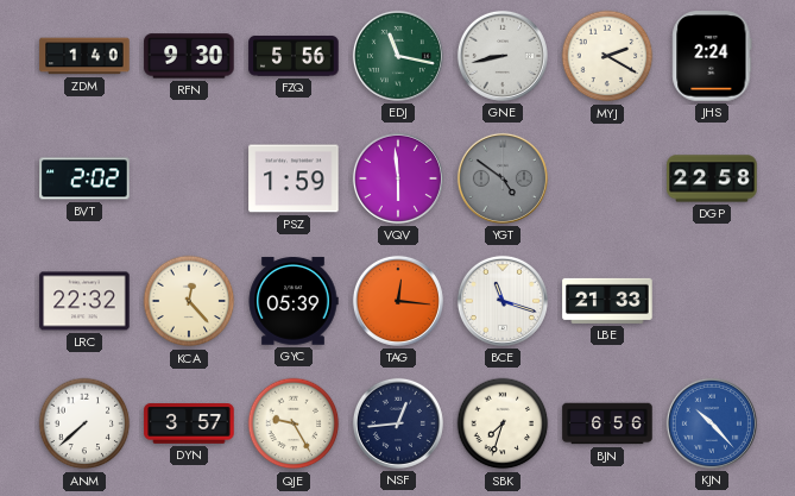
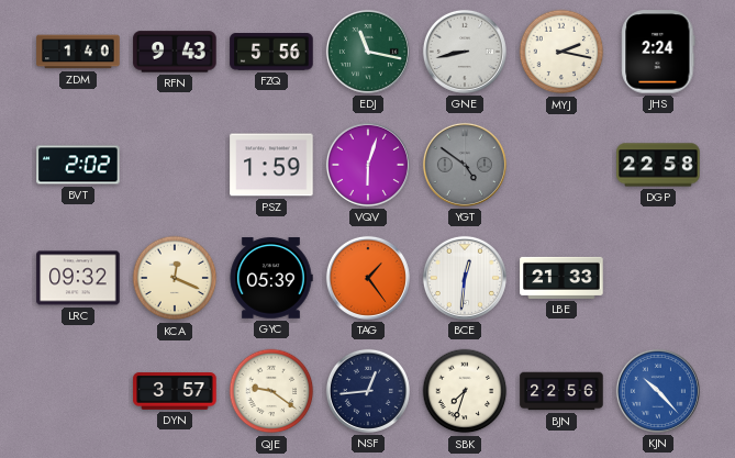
RFN: 9:30 -> 9:43 (175, 52)
MYJ: 2:20 -> 2:17 (561, 52)
VQV: 5:59 -> 6:03 (368, 165)
LRC: 22:32 -> 09:32 (78, 278)
KCA: 12:23 -> 12:19 (175, 278)
TAG: 12:16 -> 1:24 (368, 278)
BCE: 11:18 -> 12:31 (465, 278)
ANM: 7:38 -> none (84, 423)
QJE: 9:25 -> 9:21 (271, 391)
BJN: 6:56 -> 22:56 (561, 391)
